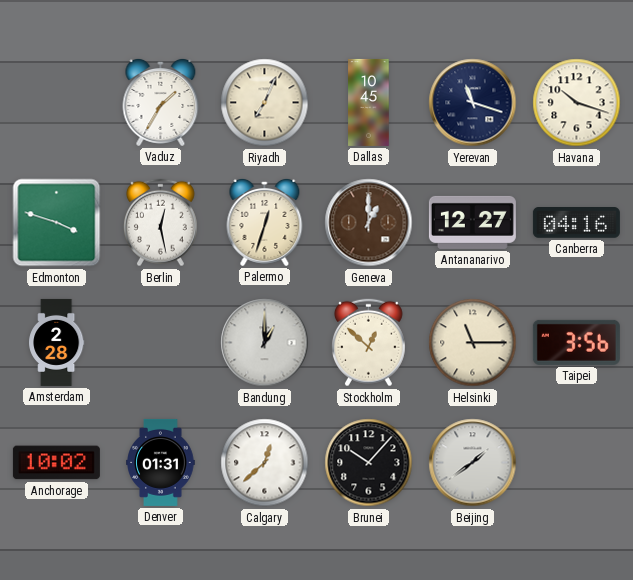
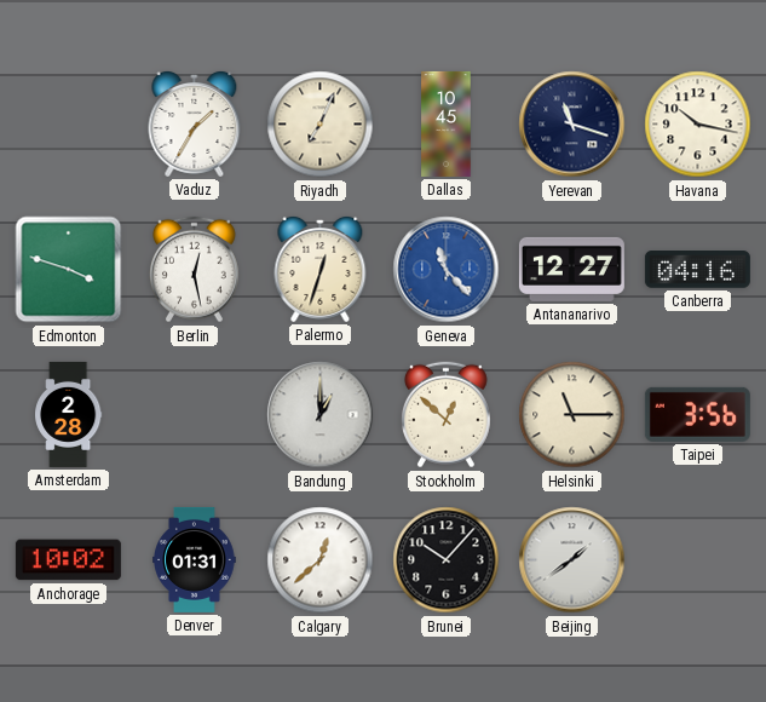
Havana: 10:18 -> 10:17 (698, 125)
Geneva: 1:00 -> 11:23 (447, 270)
Geneva dial: brown -> blue (447, 270)
